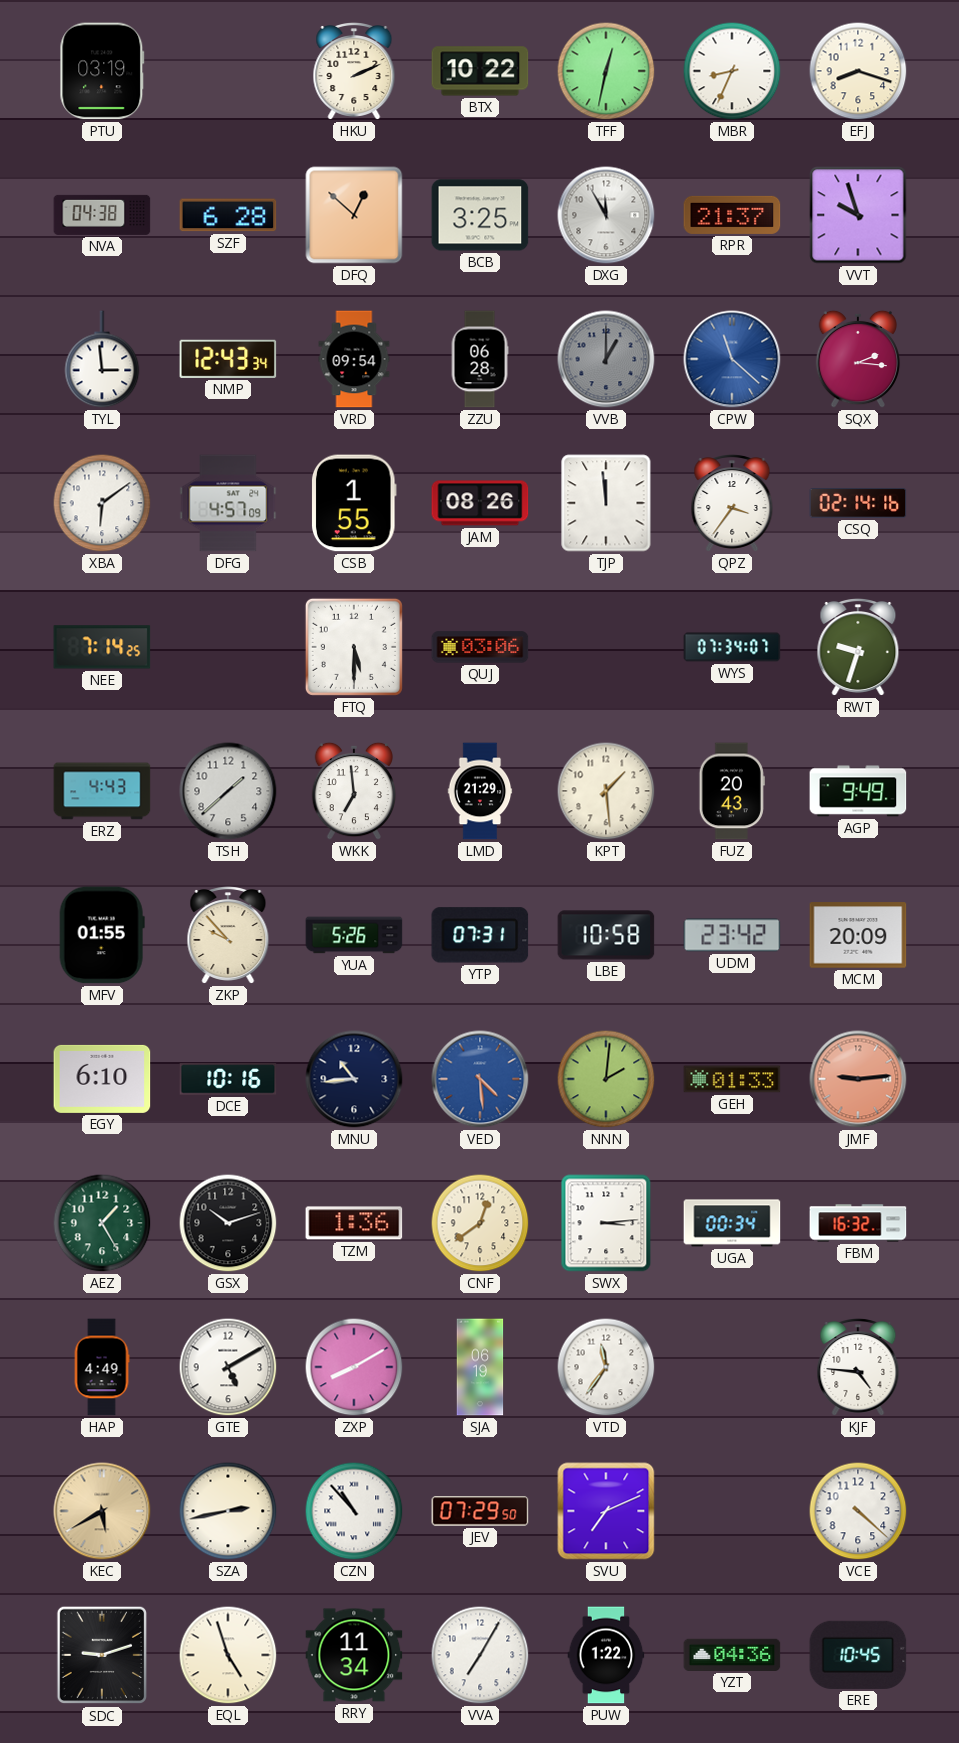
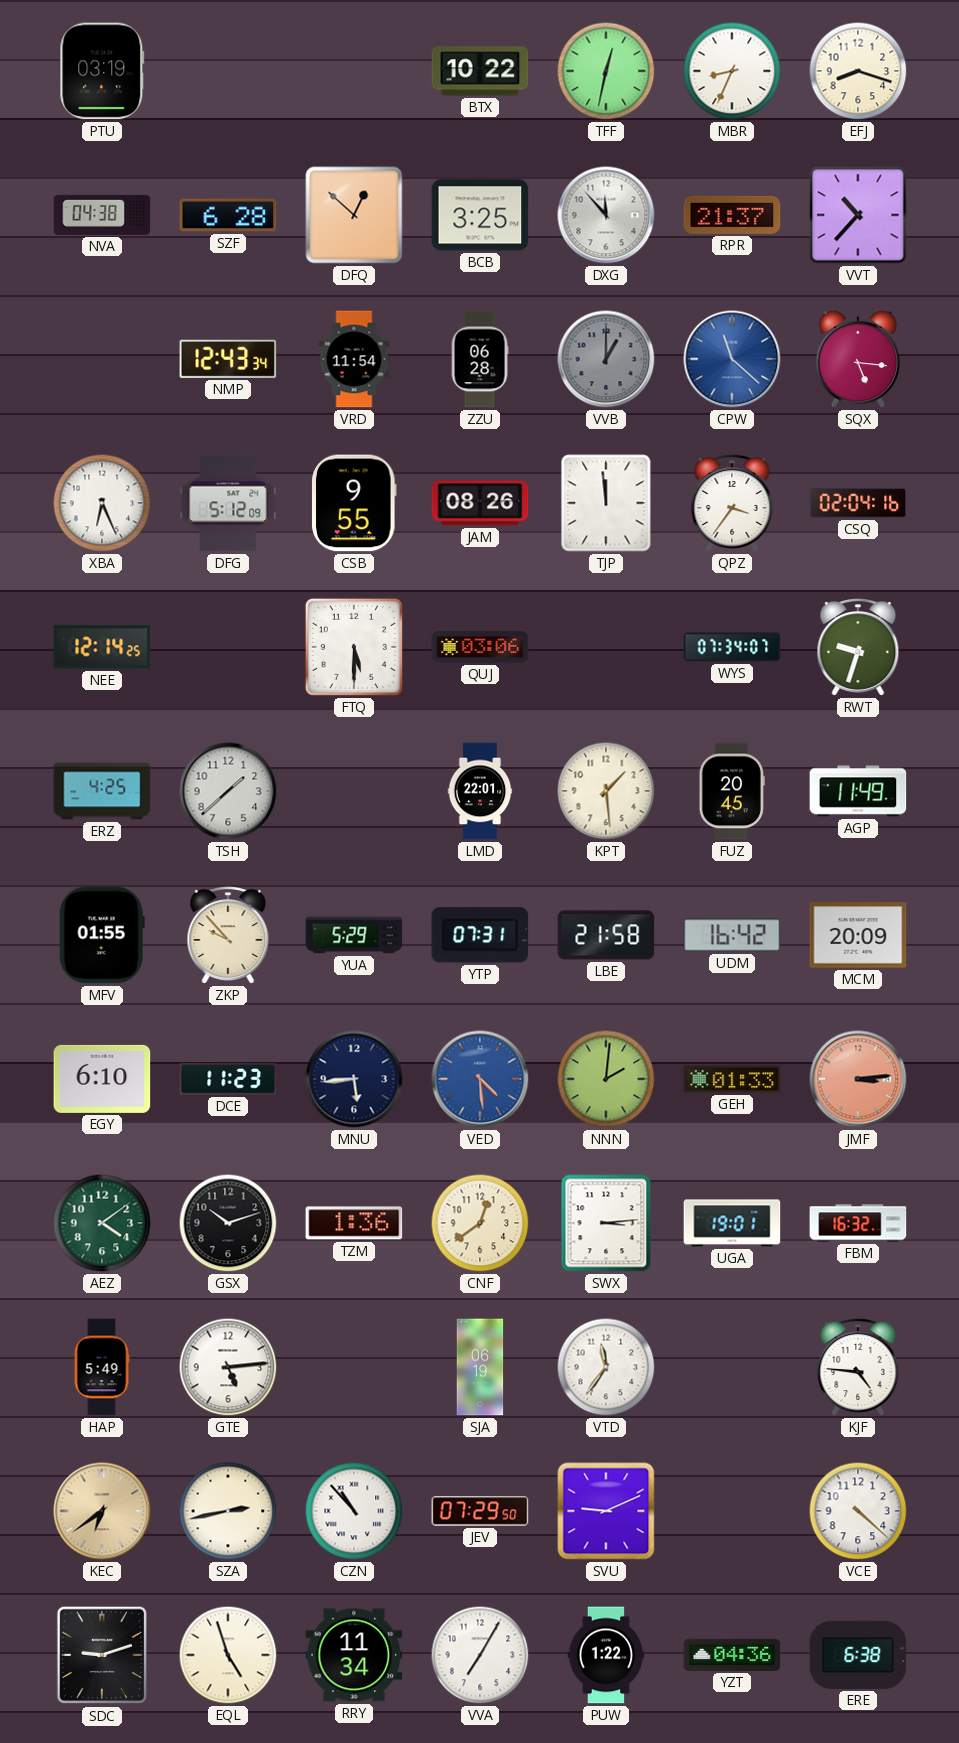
HKU: 2:11 -> none (354, 72)
DXG: 11:55 -> 11:53 (606, 215)
VVT: 9:57 -> 10:37 (858, 215)
TYL: 2:59 -> none (102, 359)
VRD: 09:54 -> 11:54 (354, 359)
SQX: 2:16 -> 5:16 (858, 359)
XBA: 6:09 -> 6:26 (102, 503)
DFG: 4:57 -> 5:12 (228, 503)
CSB: 1:55 -> 9:55 (355, 503)
CSQ: 02:14 -> 02:04 (858, 504)
NEE: 7:14 -> 12:14 (102, 647)
ERZ: 4:43 -> 4:25 (102, 791)
WKK: 6:59 -> none (354, 791)
LMD: 21:29 -> 22:01 (480, 791)
FUZ: 20:43 -> 20:45 (732, 791)
AGP: 9:49 -> 11:49 (858, 791)
YUA: 5:26 -> 5:29 (354, 935)
LBE: 10:58 -> 21:58 (606, 935)
UDM: 23:42 -> 16:42 (732, 935)
DCE: 10:16 -> 11:23 (228, 1079)
MNU: 10:44 -> 5:44 (354, 1079)
JMF: 9:14 -> 3:14 (858, 1079)
AEZ: 1:25 -> 4:09 (102, 1223)
UGA: 00:34 -> 19:01 (732, 1223)
HAP: 4:49 -> 5:49 (102, 1367)
GTE: 5:10 -> 5:14 (228, 1367)
ZXP: 8:10 -> none (354, 1367)
KEC: 5:40 -> 6:39 (102, 1511)
SVU: 7:11 -> 9:11 (606, 1511)
ERE: 10:45 -> 6:38 (858, 1655)
